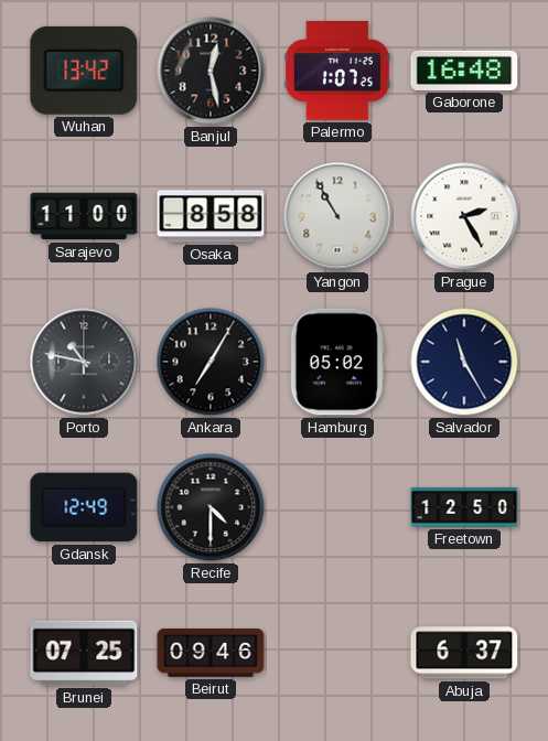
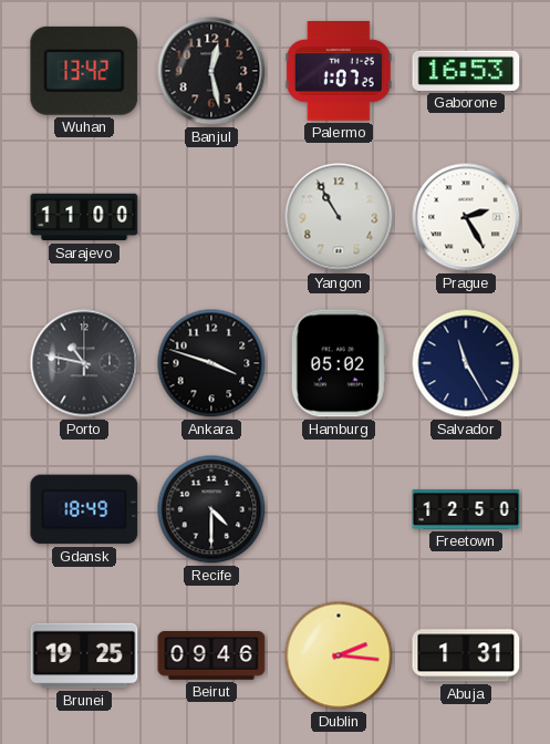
Gaborone: 16:48 -> 16:53 (466, 71)
Osaka: 8:58 -> none (211, 216)
Ankara: 7:05 -> 3:48 (211, 363)
Gdansk: 12:49 -> 18:49 (84, 509)
Brunei: 07:25 -> 19:25 (84, 655)
Dublin: none -> 2:16 (339, 655)
Abuja: 6:37 -> 1:31 (466, 655)
